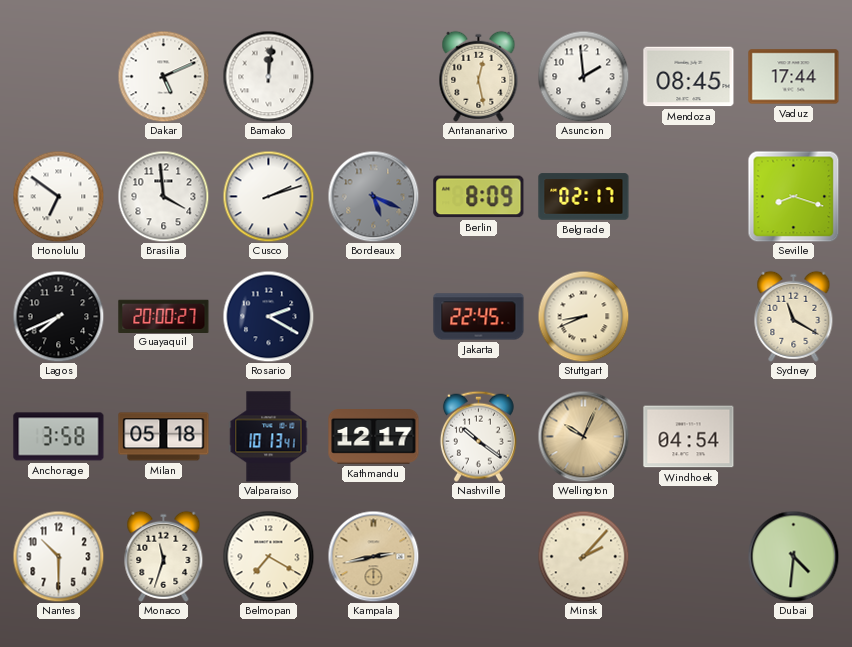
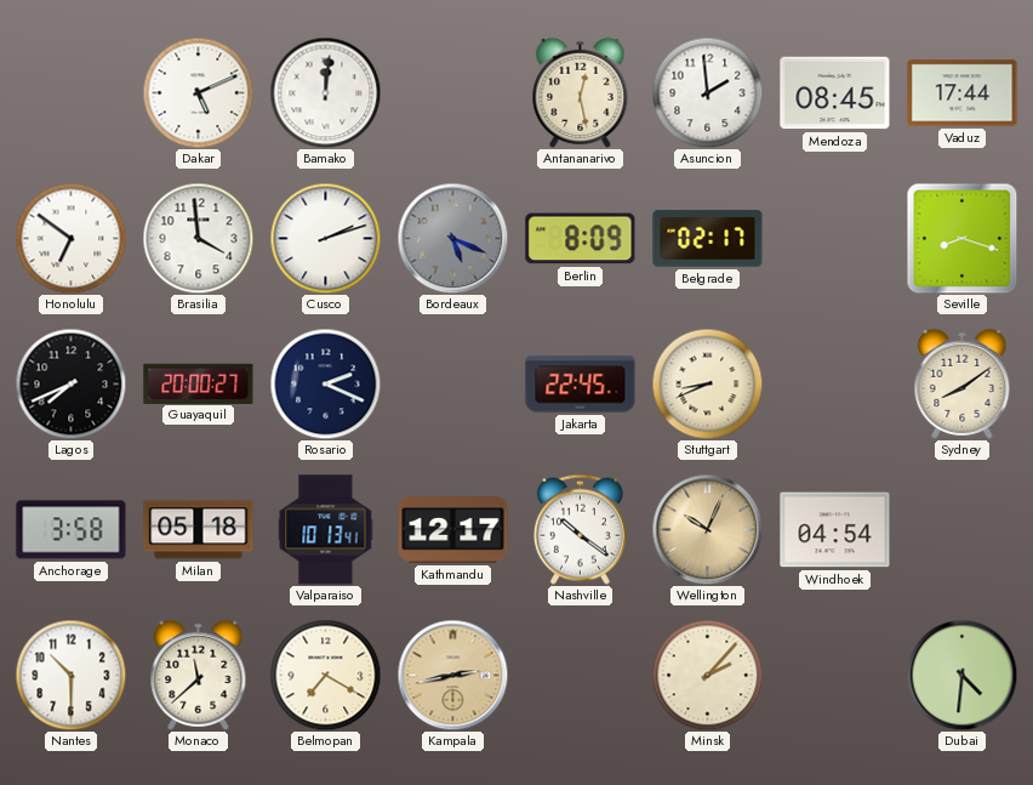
Rosario: 2:20 -> 2:19 (325, 383)
Sydney: 11:20 -> 8:09 (963, 383)
Monaco: 11:33 -> 11:38 (199, 675)
